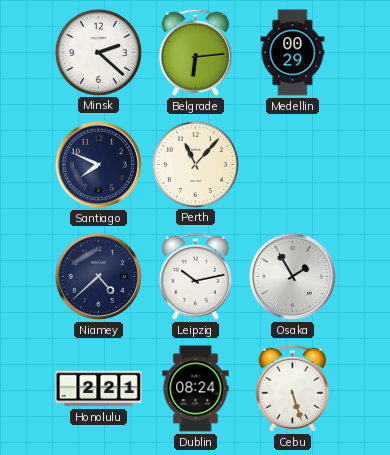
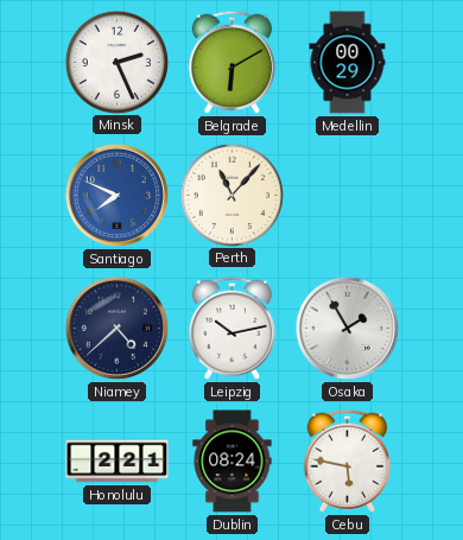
Minsk: 2:22 -> 2:26 (116, 62)
Belgrade: 6:14 -> 6:10 (231, 62)
Santiago dial: navy -> blue (116, 195)
Cebu: 5:27 -> 5:47 (347, 460)
